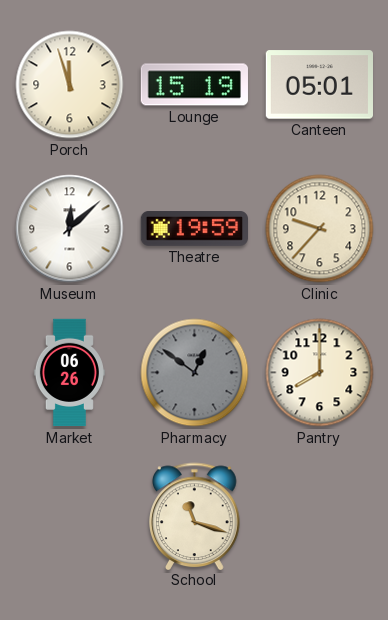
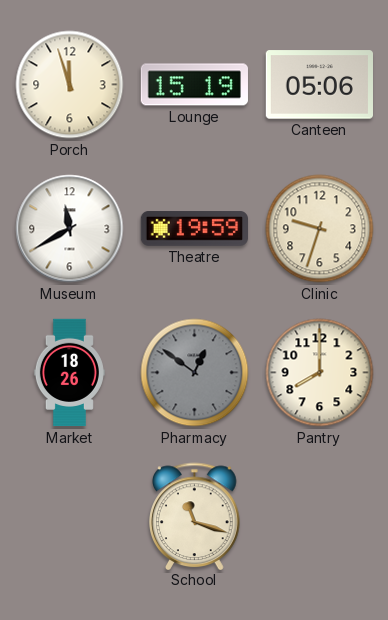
Canteen: 05:01 -> 05:06 (319, 85)
Museum: 12:08 -> 11:40 (70, 229)
Clinic: 9:37 -> 9:33 (320, 229)
Market: 06:26 -> 18:26 (69, 373)
